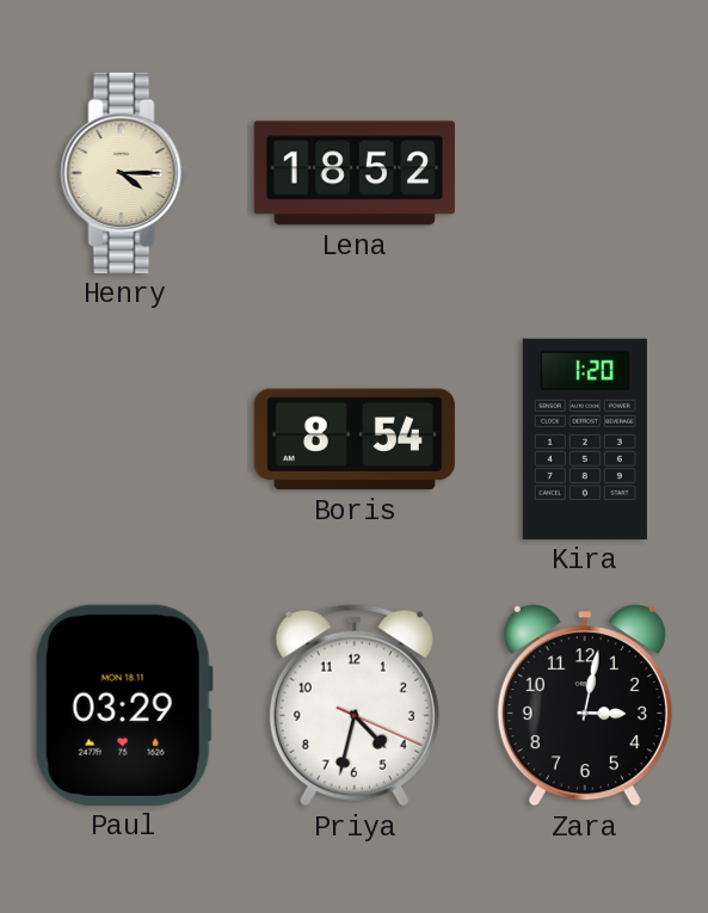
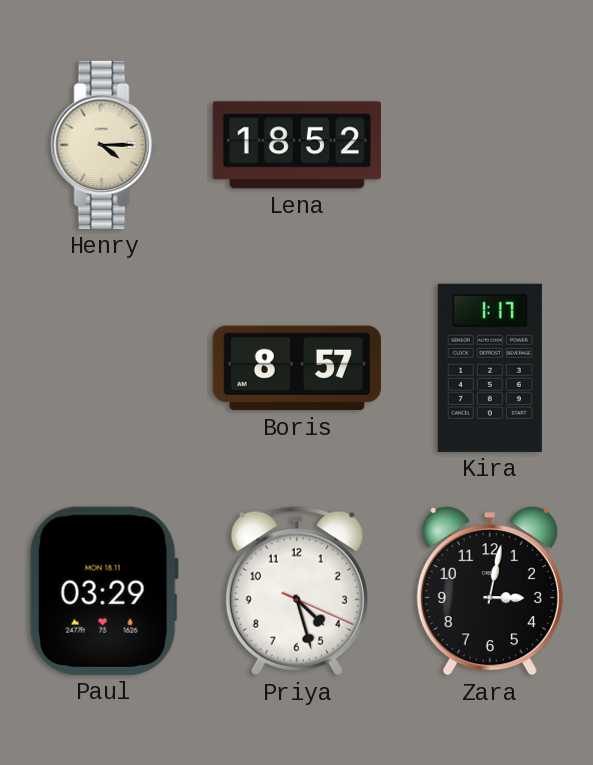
Boris: 8:54 -> 8:57 (297, 368)
Kira: 1:20 -> 1:17 (490, 368)
Priya: 4:32 -> 4:27 (297, 591)
